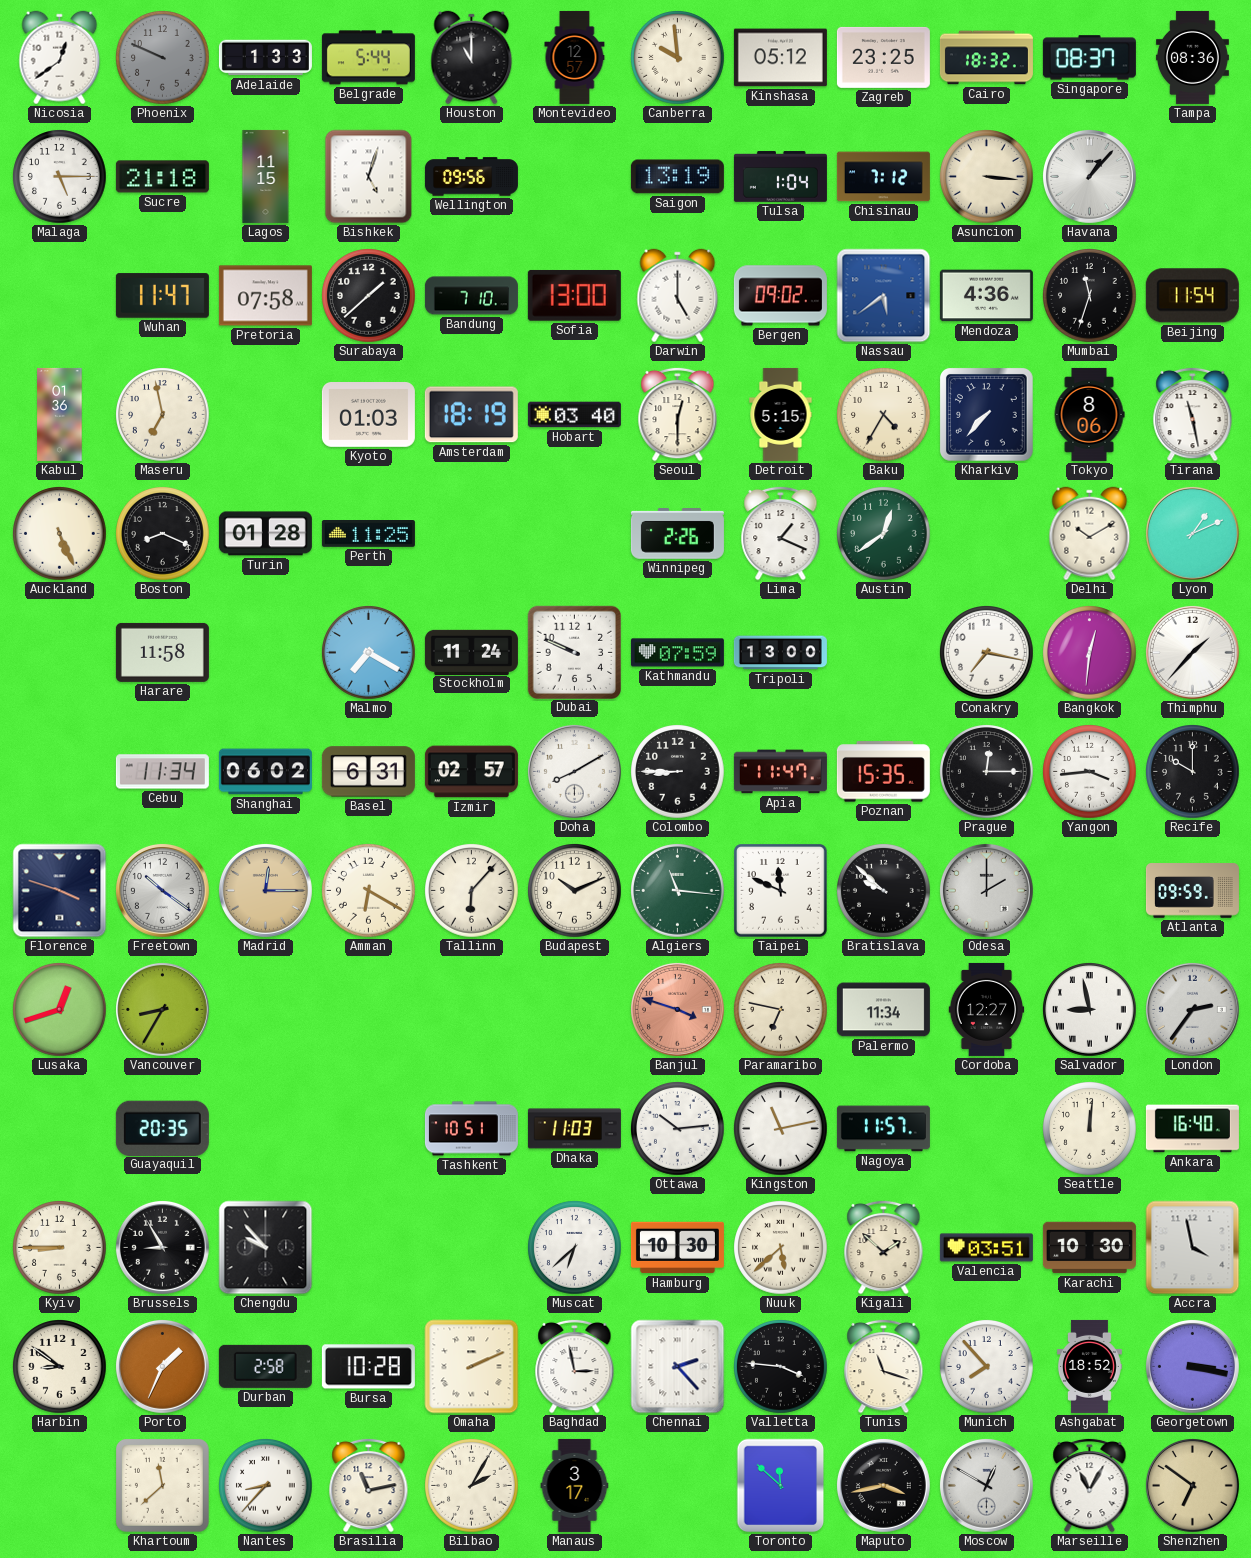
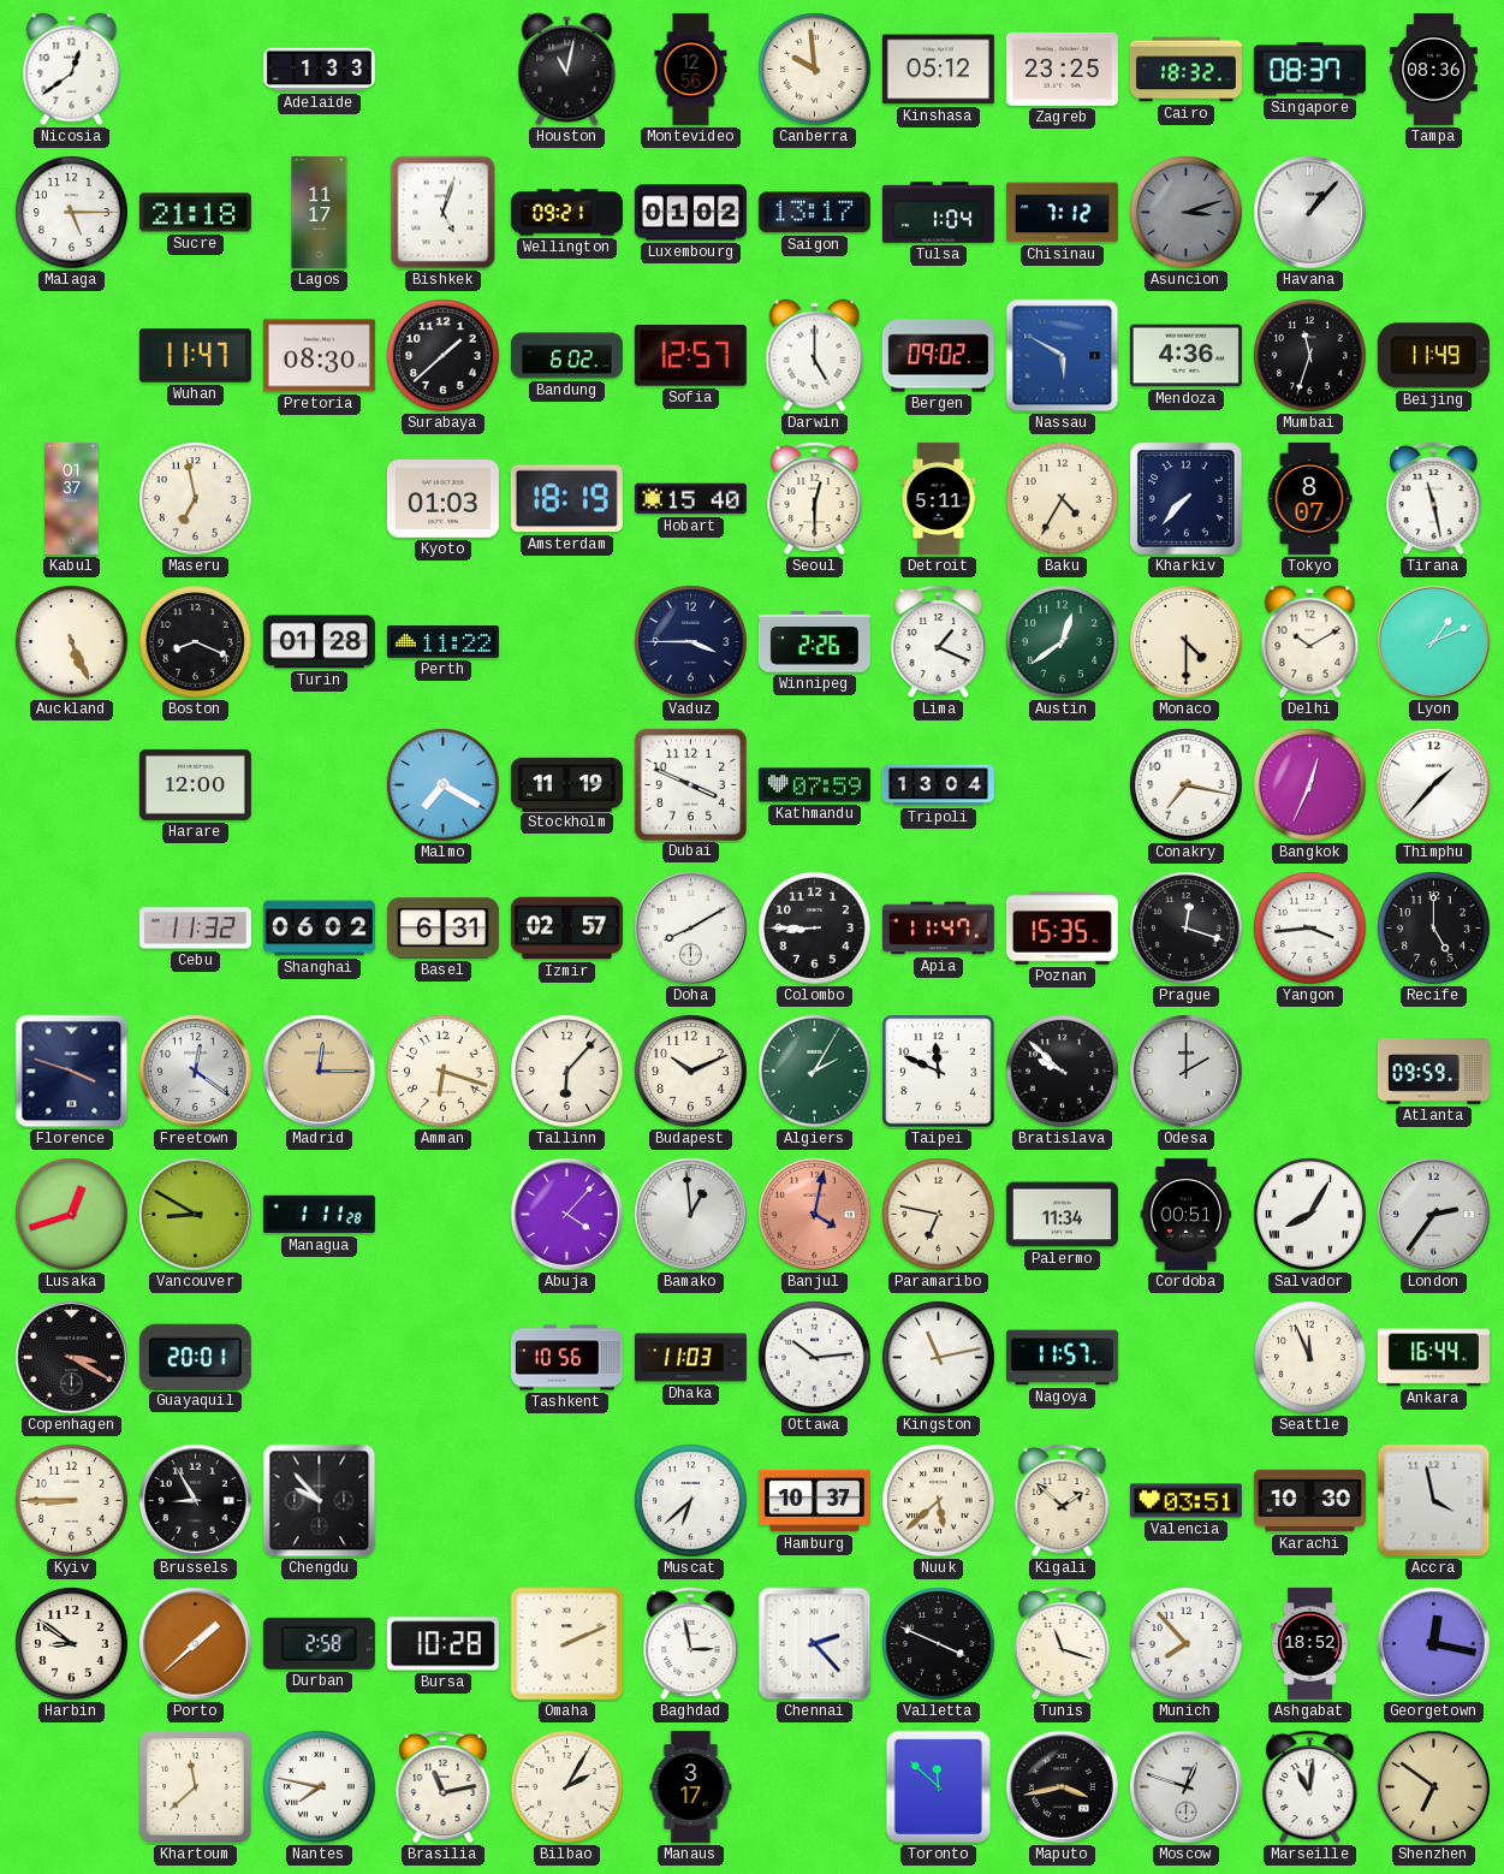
Phoenix: 9:49 -> none (163, 58)
Belgrade: 5:44 -> none (368, 58)
Houston: 11:00 -> 11:02 (567, 70)
Montevideo: 12:57 -> 12:56 (691, 69)
Lagos: 11:15 -> 11:17 (320, 212)
Wellington: 09:56 -> 09:21 (566, 213)
Luxembourg: none -> 01:02 (690, 213)
Saigon: 13:19 -> 13:17 (814, 213)
Asuncion: 3:16 -> 3:12 (1187, 213)
Asuncion dial: cream -> grey (1187, 213)
Pretoria: 07:58 -> 08:30 (319, 356)
Bandung: 7:10 -> 6:02 (566, 356)
Sofia: 13:00 -> 12:57 (690, 355)
Nassau: 5:39 -> 5:50 (1063, 356)
Beijing: 11:54 -> 11:49 (1433, 356)
Kabul: 01:36 -> 01:37 (72, 498)
Hobart: 03:40 -> 15:40 (690, 499)
Detroit: 5:15 -> 5:11 (939, 498)
Tokyo: 8:06 -> 8:07 (1309, 498)
Perth: 11:25 -> 11:22 (442, 642)
Vaduz: none -> 3:45 (691, 642)
Monaco: none -> 4:30 (1187, 642)
Harare: 11:58 -> 12:00 (195, 784)
Stockholm: 11:24 -> 11:19 (566, 784)
Dubai: 9:49 -> 3:49 (690, 784)
Tripoli: 13:00 -> 13:04 (938, 785)
Bangkok: 12:31 -> 12:34 (1310, 785)
Cebu: 11:34 -> 11:32 (195, 929)
Prague: 12:15 -> 12:18 (1187, 929)
Recife: 10:00 -> 5:00 (1434, 929)
Freetown: 10:21 -> 12:21 (195, 1071)
Amman: 6:20 -> 6:18 (444, 1072)
Algiers: 11:16 -> 2:05 (815, 1072)
Vancouver: 8:35 -> 8:50 (195, 1214)
Managua: none -> 1:11 (319, 1215)
Abuja: none -> 4:07 (566, 1214)
Bamako: none -> 12:59 (690, 1214)
Banjul: 3:48 -> 4:02 (814, 1214)
Cordoba: 12:27 -> 00:51 (1187, 1214)
Salvador: 8:58 -> 8:05 (1310, 1215)
Copenhagen: none -> 3:20 (71, 1357)
Guayaquil: 20:35 -> 20:01 (195, 1357)
Tashkent: 10:51 -> 10:56 (566, 1358)
Seattle: 12:01 -> 11:56 (1310, 1358)
Ankara: 16:40 -> 16:44 (1433, 1358)
Hamburg: 10:30 -> 10:37 (814, 1501)
Porto: 1:34 -> 1:38 (195, 1643)
Valletta: 3:46 -> 3:49 (939, 1644)
Georgetown: 3:17 -> 12:17 (1433, 1643)
Nantes: 8:37 -> 7:47 (320, 1787)
Moscow: 12:50 -> 12:48 (1185, 1786)
Marseille: 11:05 -> 11:01 (1310, 1786)
